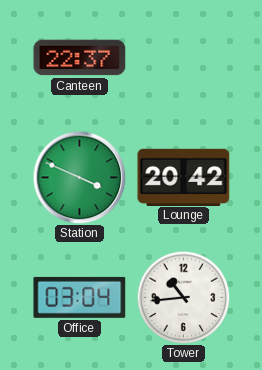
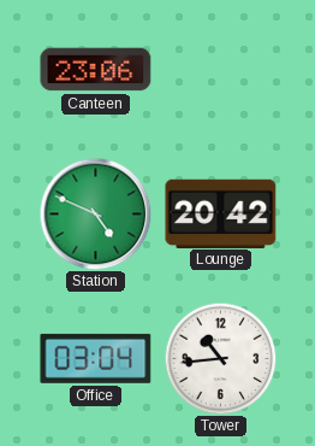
Canteen: 22:37 -> 23:06 (96, 70)
Station: 3:49 -> 4:49 (95, 213)
